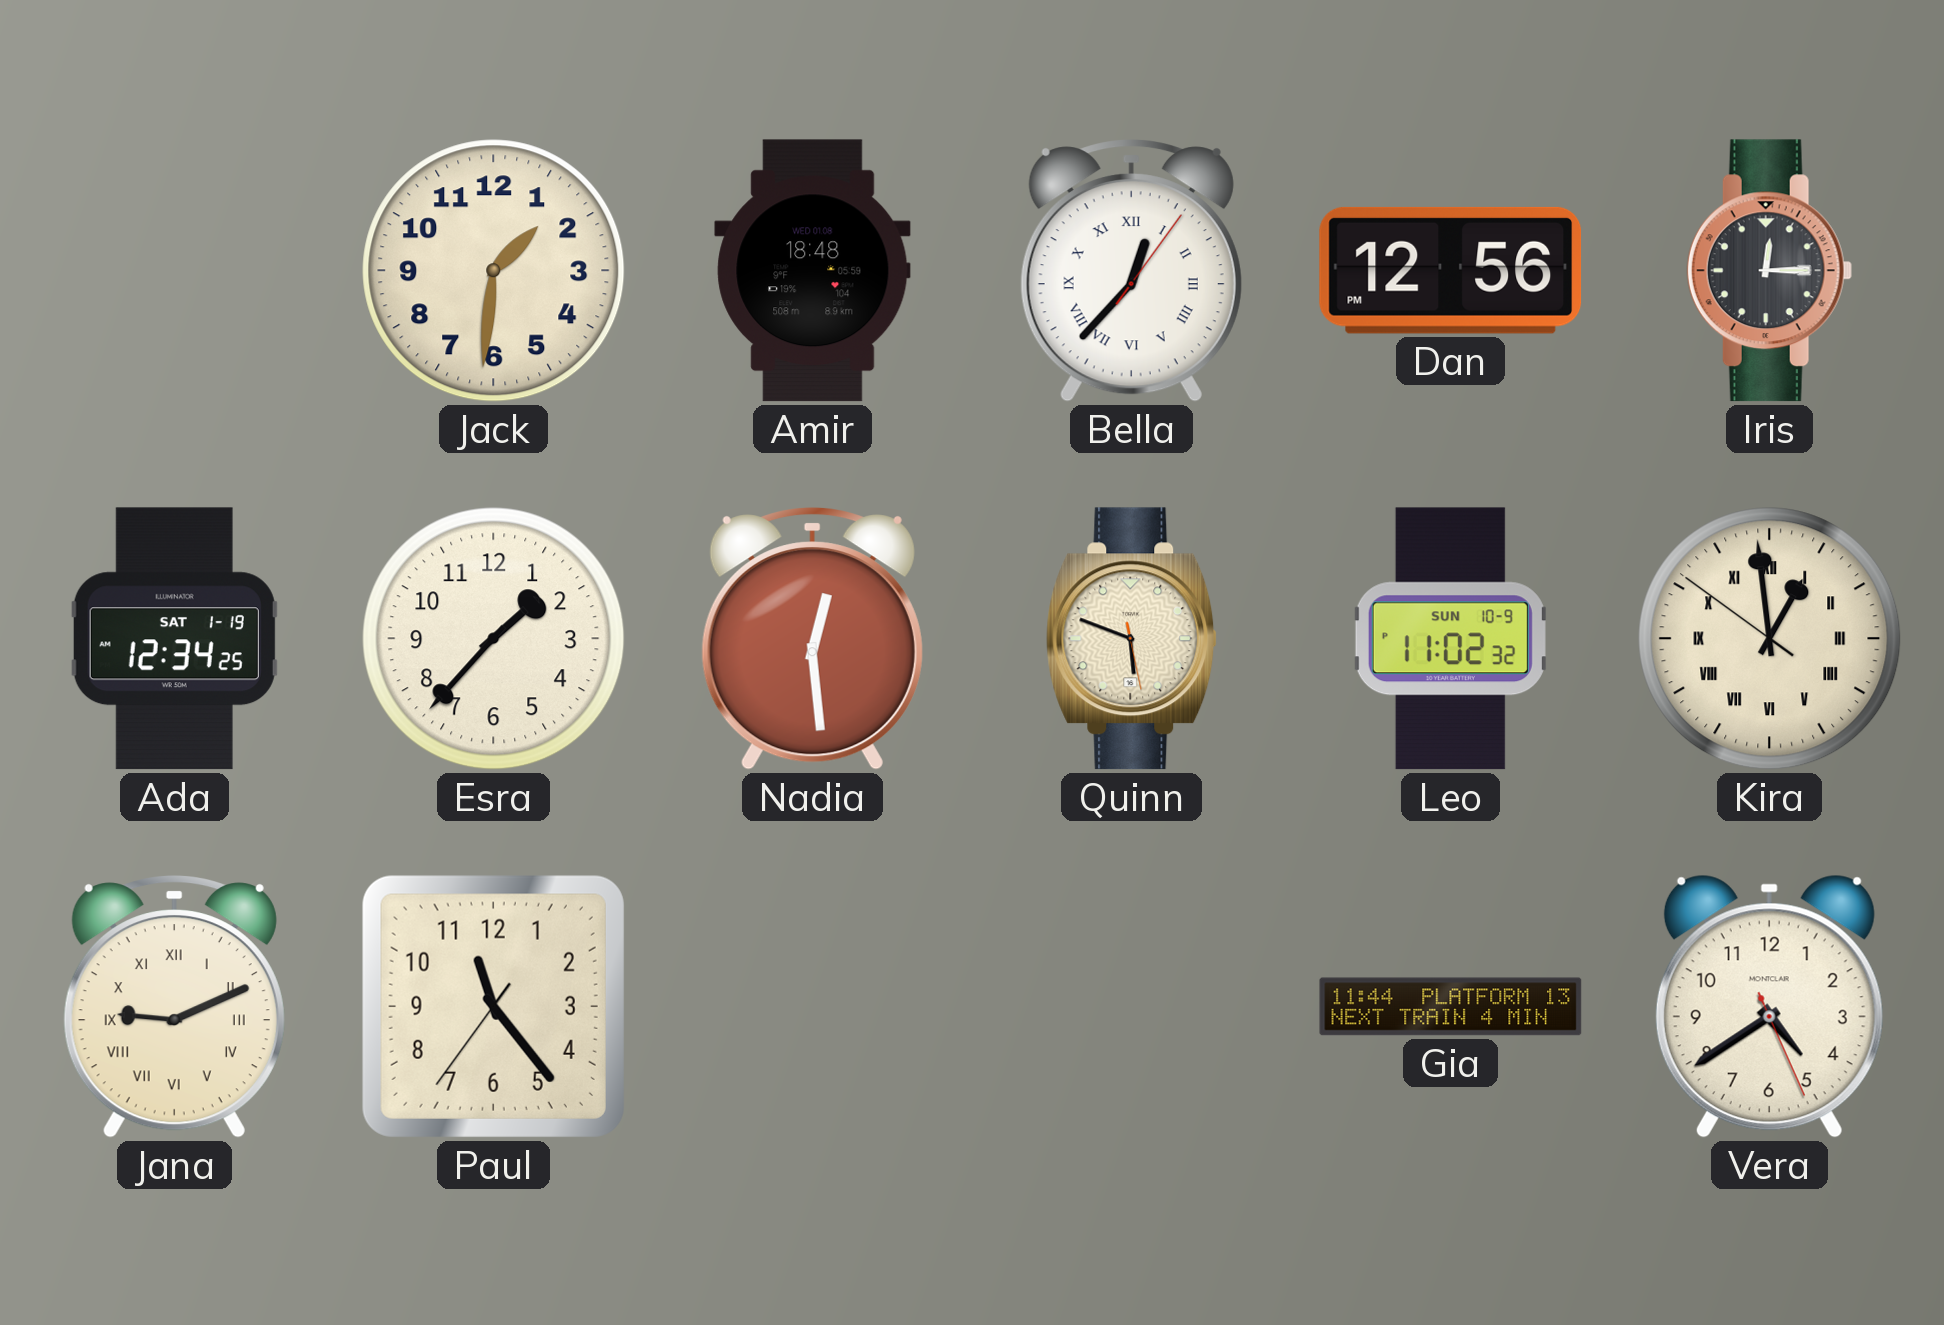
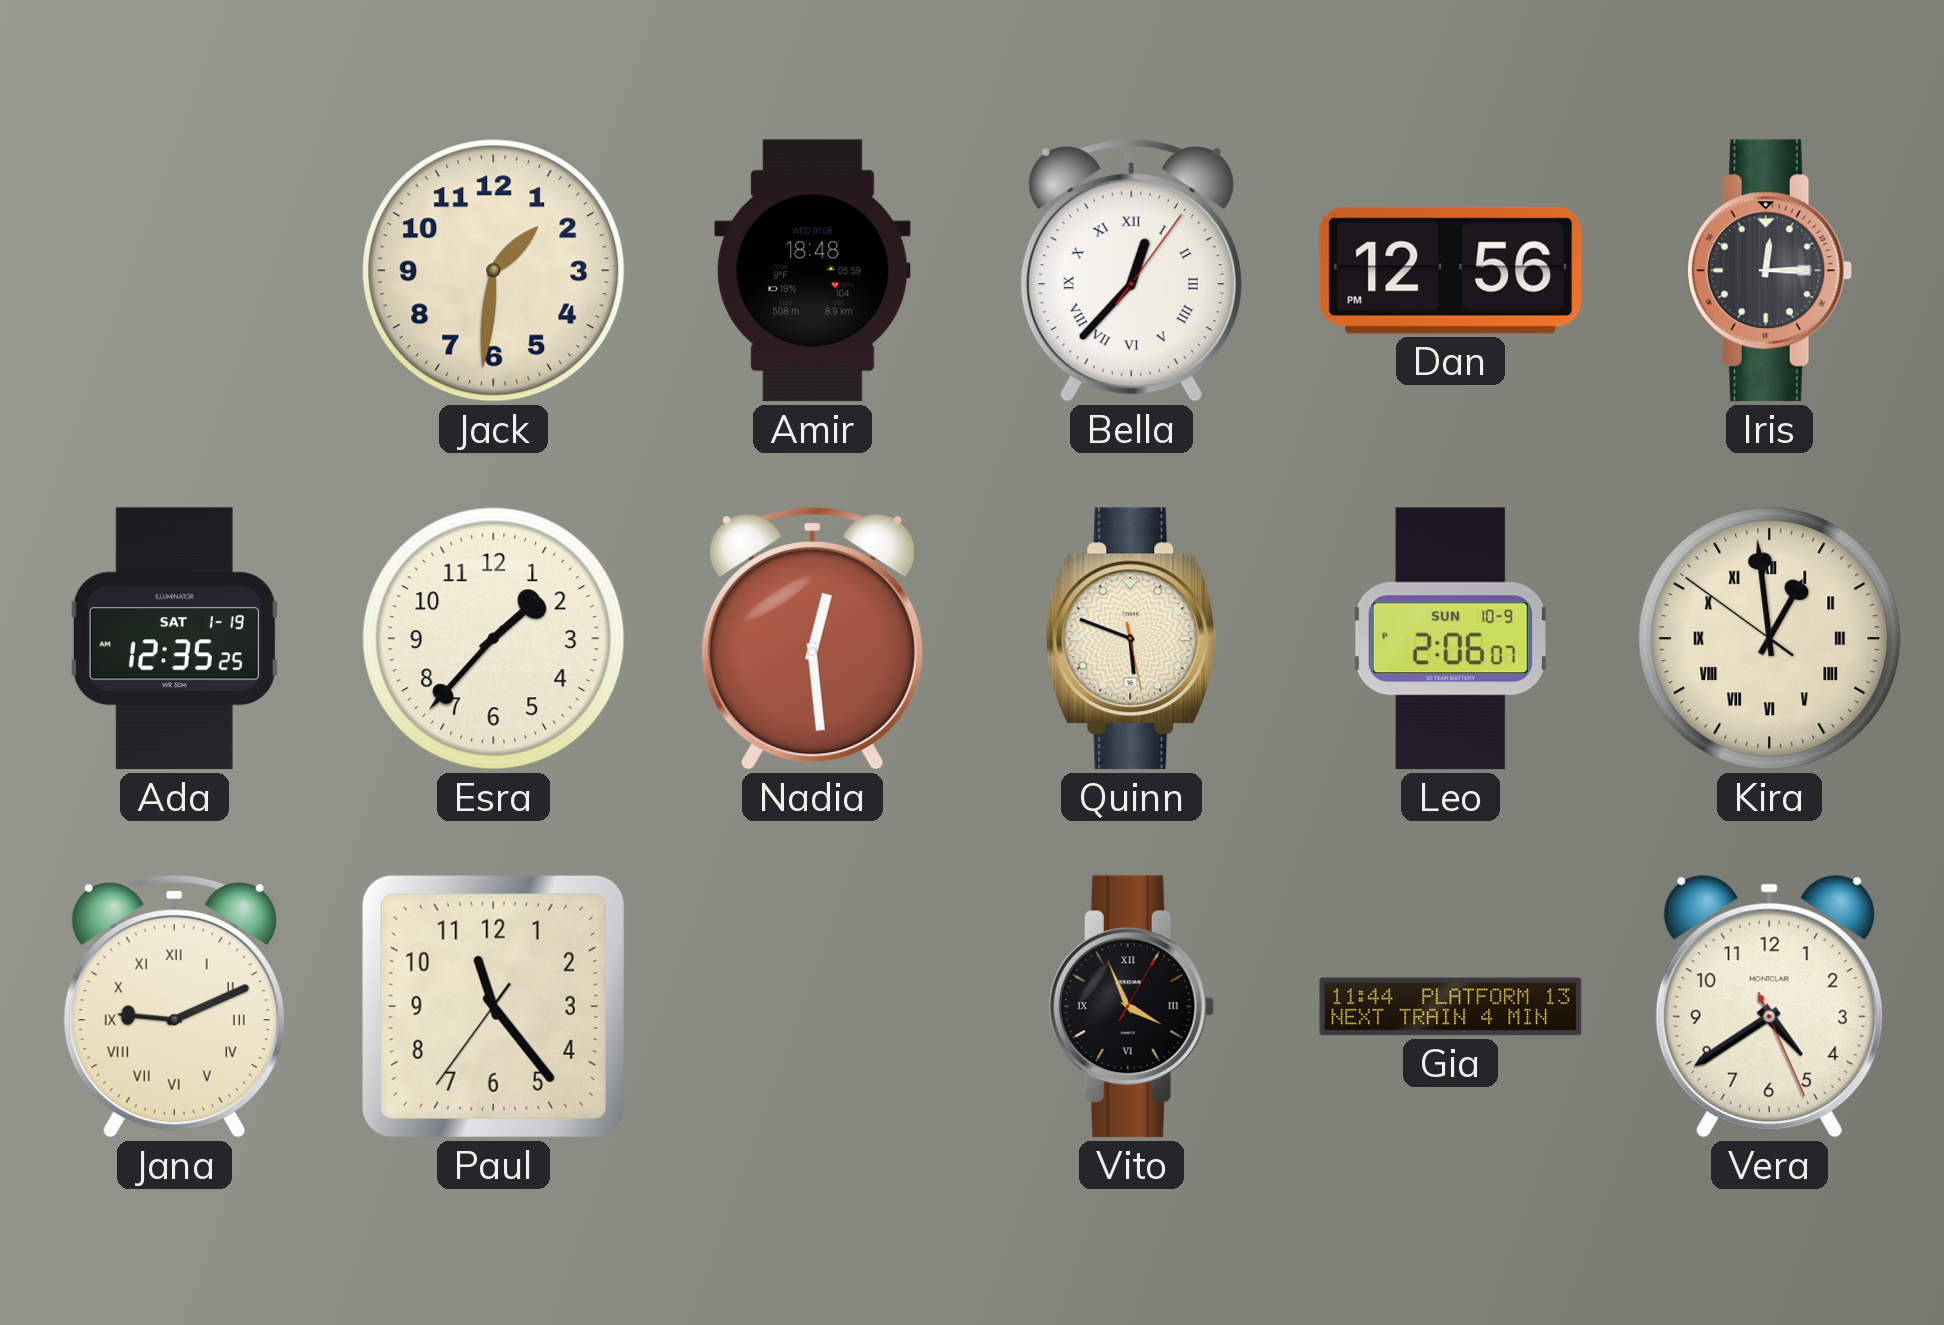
Ada: 12:34 -> 12:35 (174, 639)
Leo: 11:02 -> 2:06 (1450, 639)
Vito: none -> 3:56 (1131, 1007)
